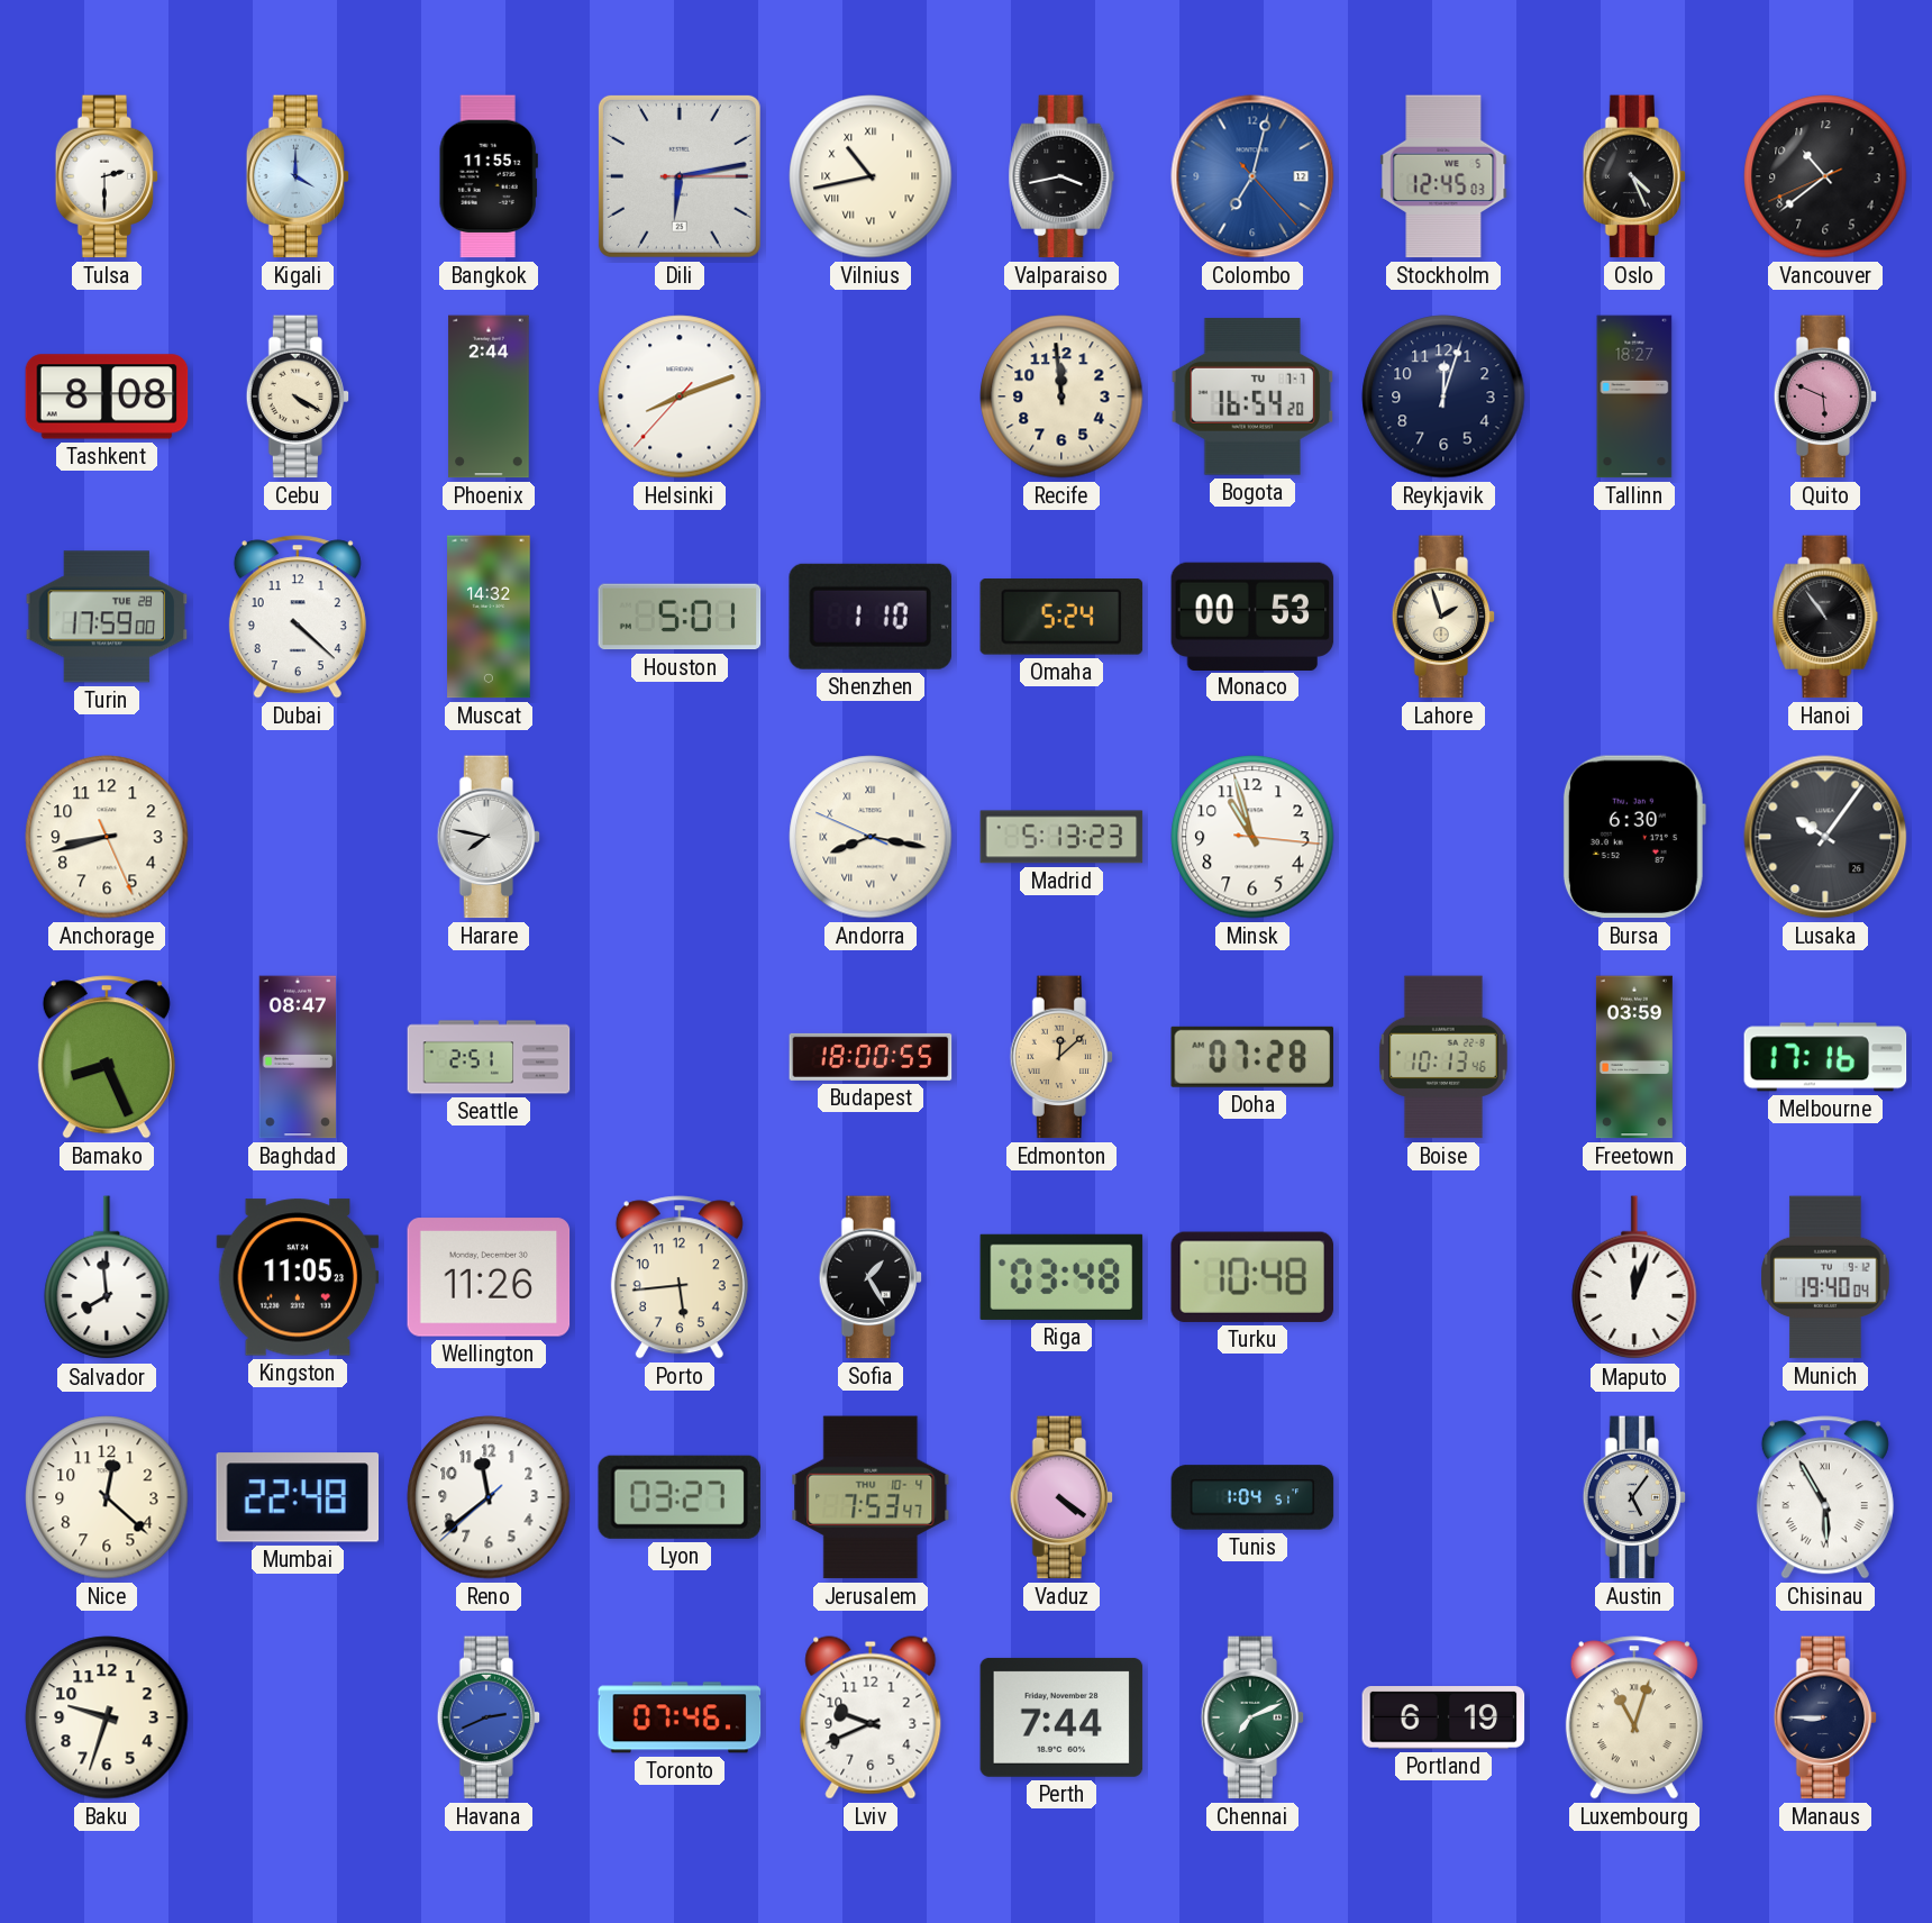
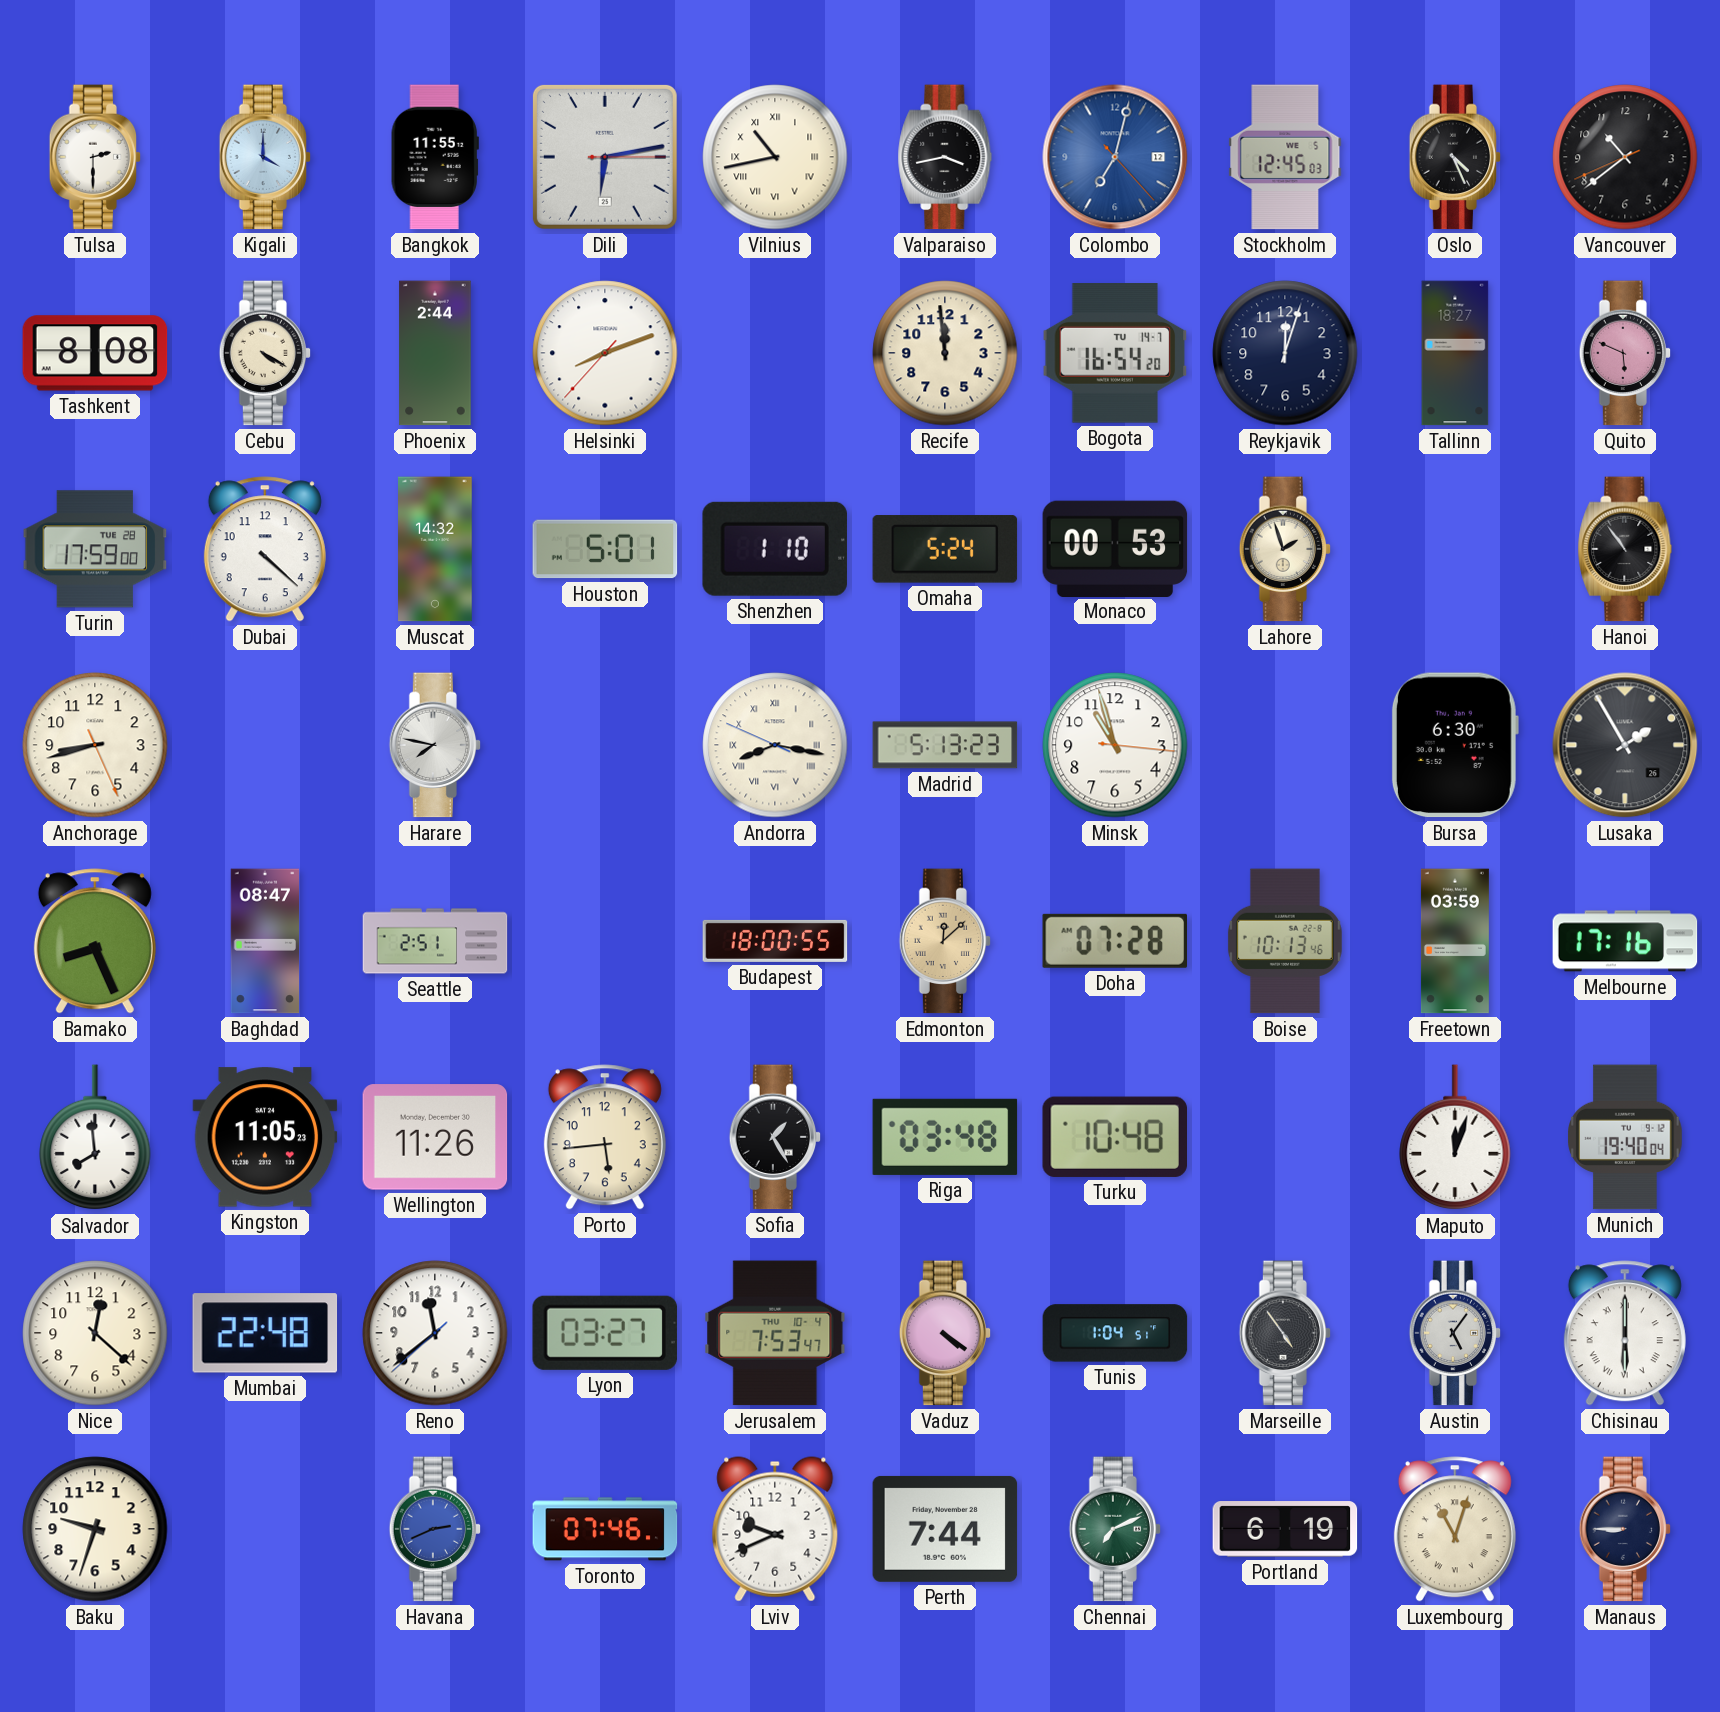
Bogota date: TU 7-7 -> TU 14-7 (1115, 353)
Lusaka: 10:06 -> 1:55 (1625, 745)
Marseille: none -> 4:54 (1285, 1333)
Chisinau: 5:55 -> 6:00 (1625, 1333)
